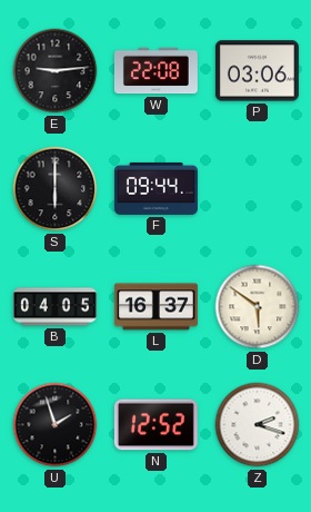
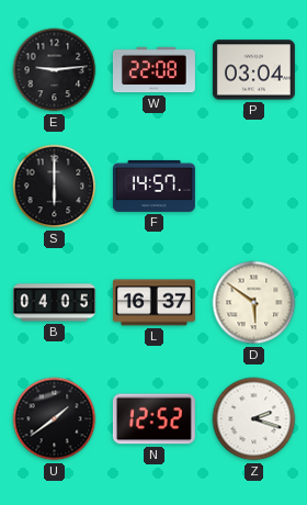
P: 03:06 -> 03:04 (253, 70)
F: 09:44 -> 14:57 (153, 186)
U: 1:57 -> 1:39 (55, 419)
